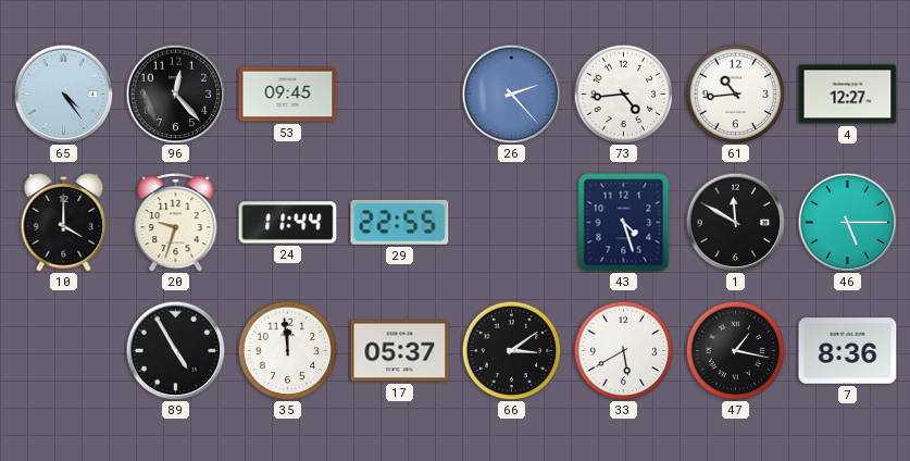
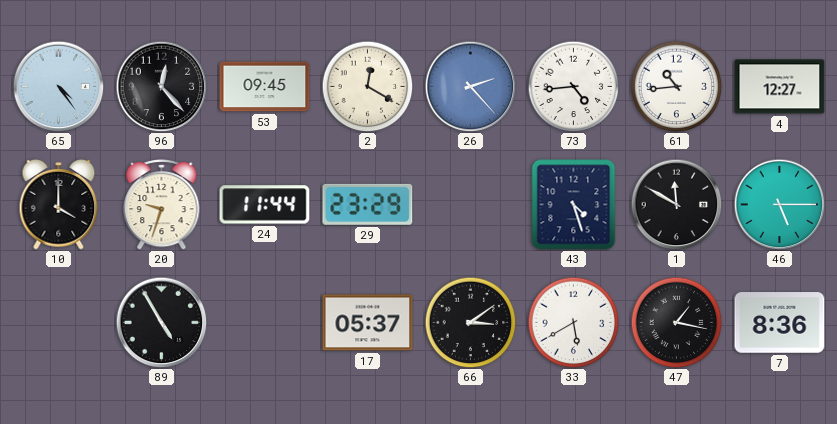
2: none -> 12:20 (367, 86)
29: 22:55 -> 23:29 (368, 204)
35: 11:59 -> none (287, 350)
